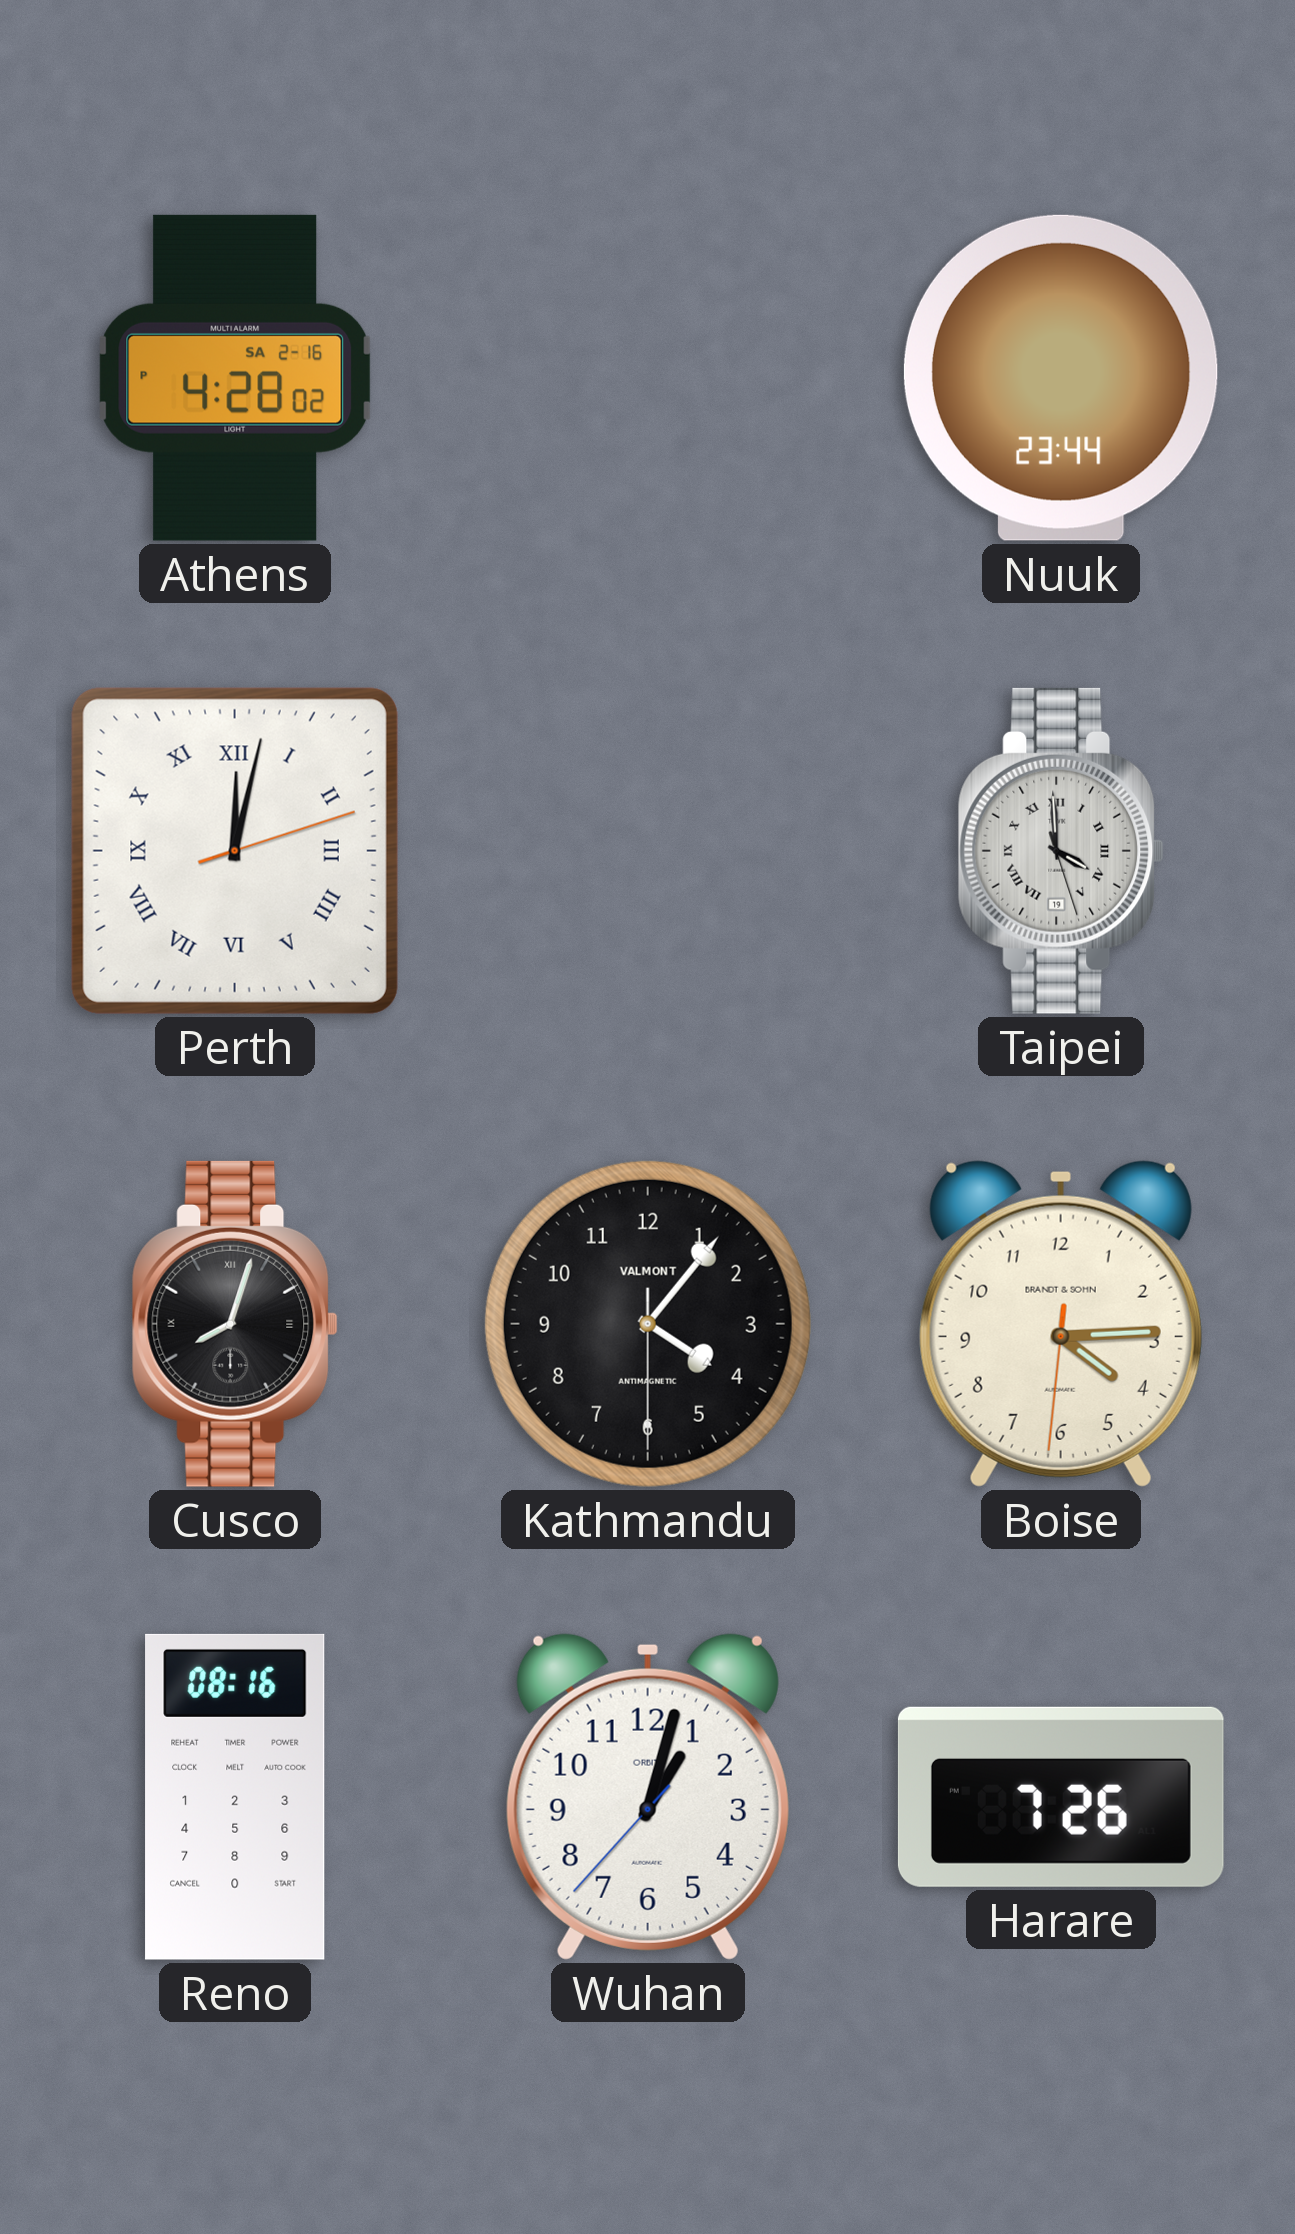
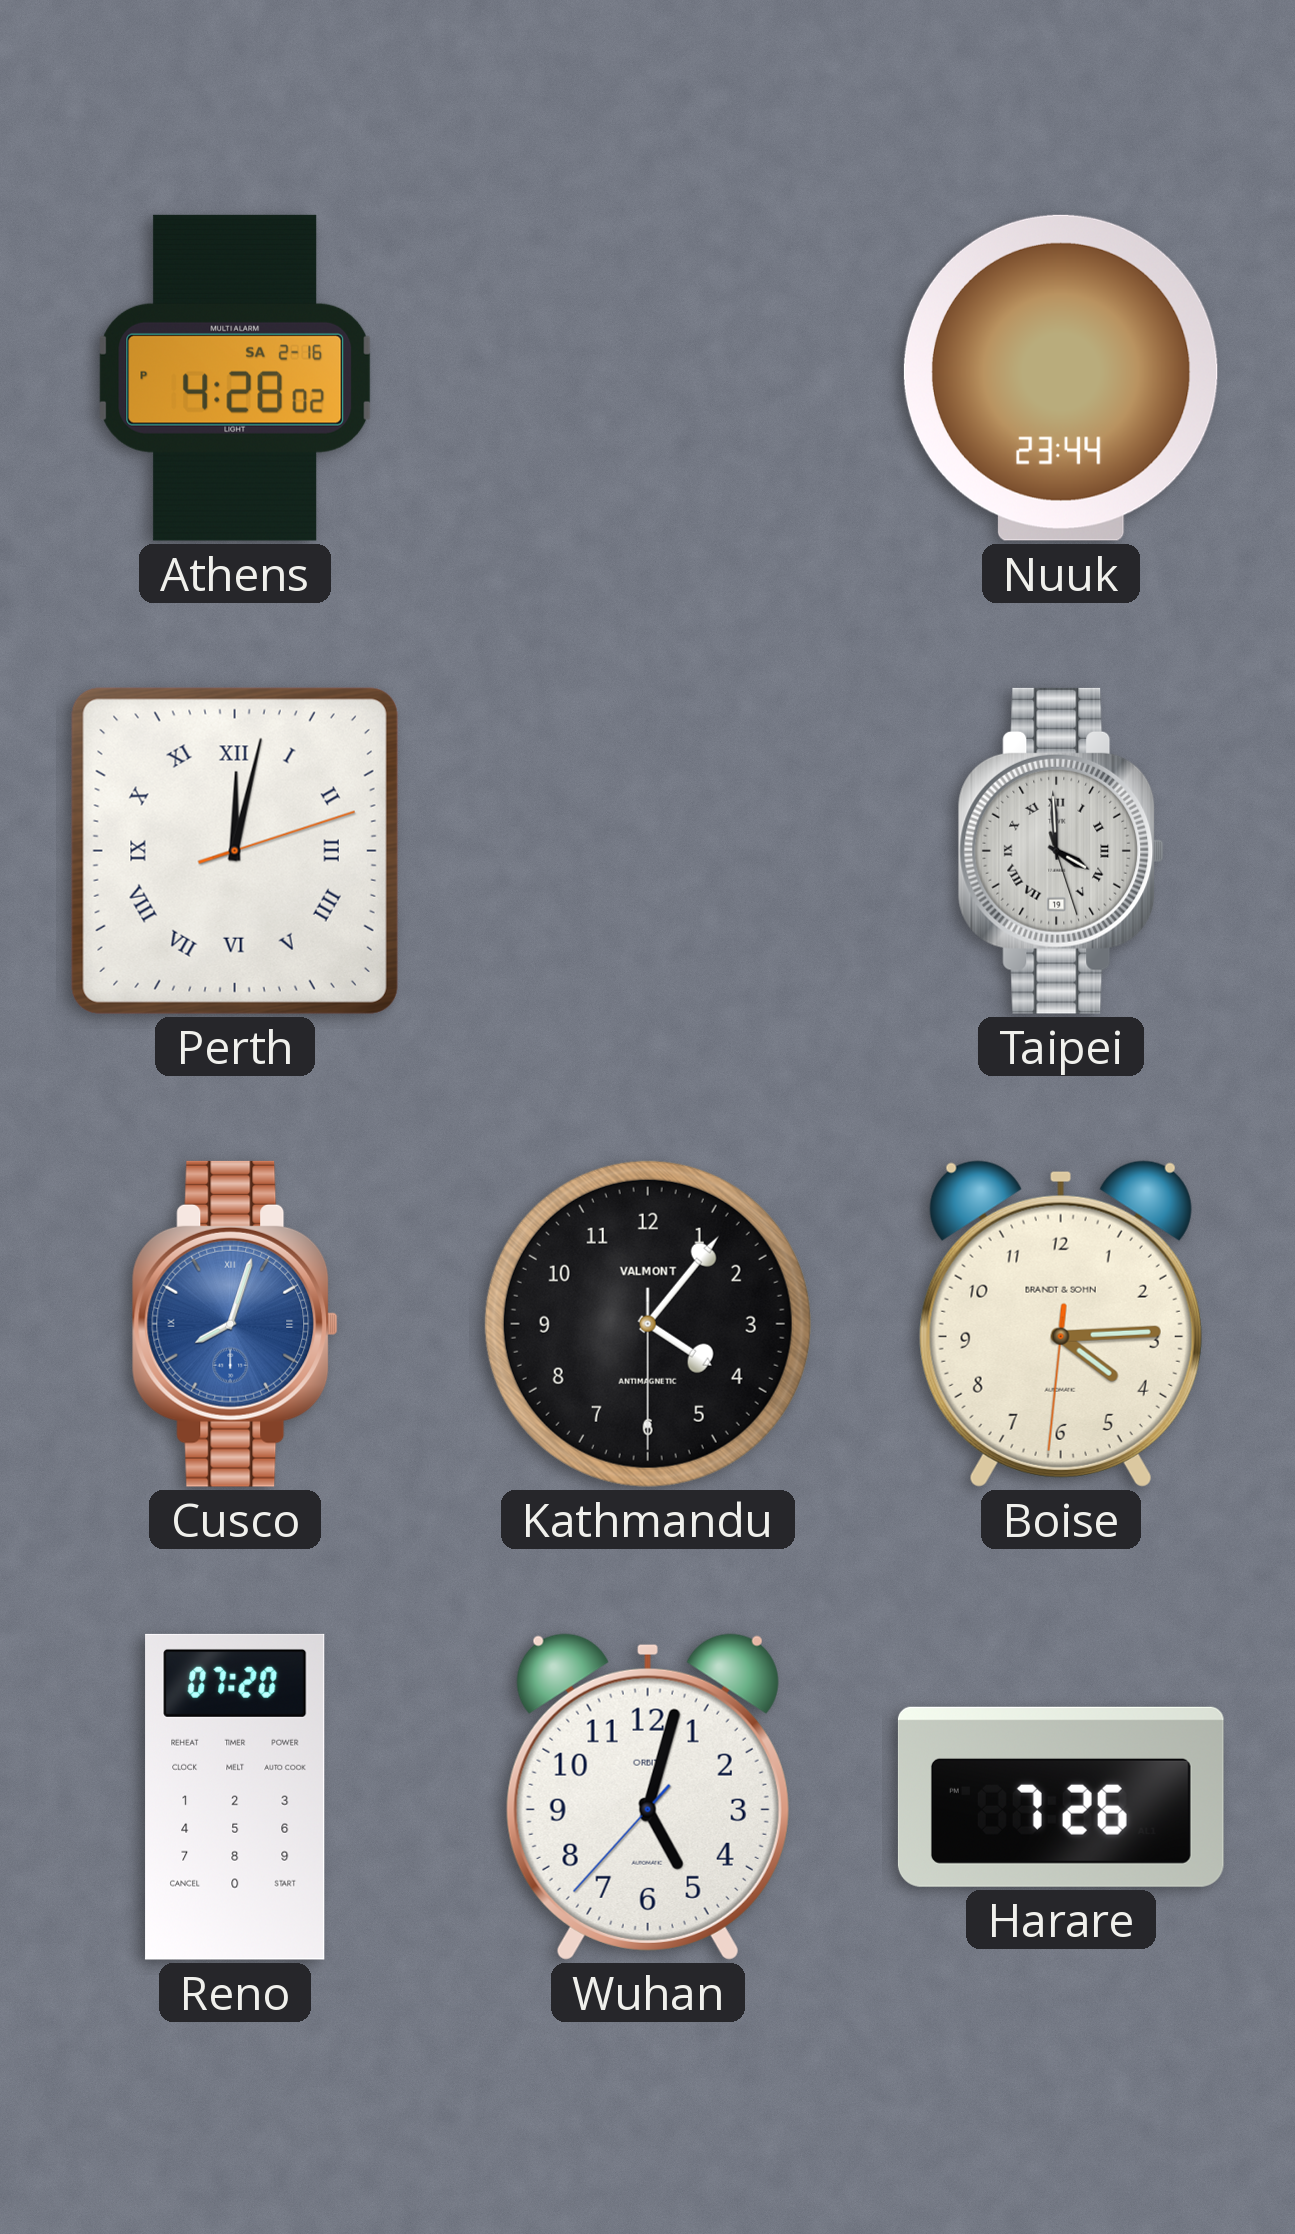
Cusco dial: black -> blue (235, 1324)
Reno: 08:16 -> 07:20 (235, 1797)
Wuhan: 1:02 -> 5:02 (648, 1797)
